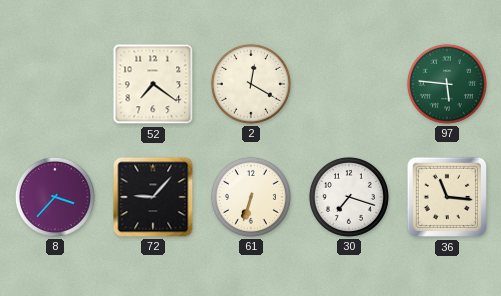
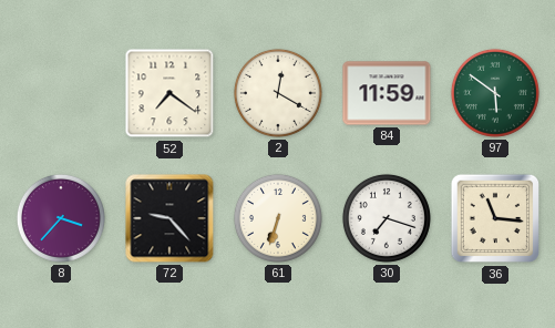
84: none -> 11:59 (387, 93)
97: 5:46 -> 5:51 (495, 93)
72: 9:07 -> 9:23 (169, 218)
